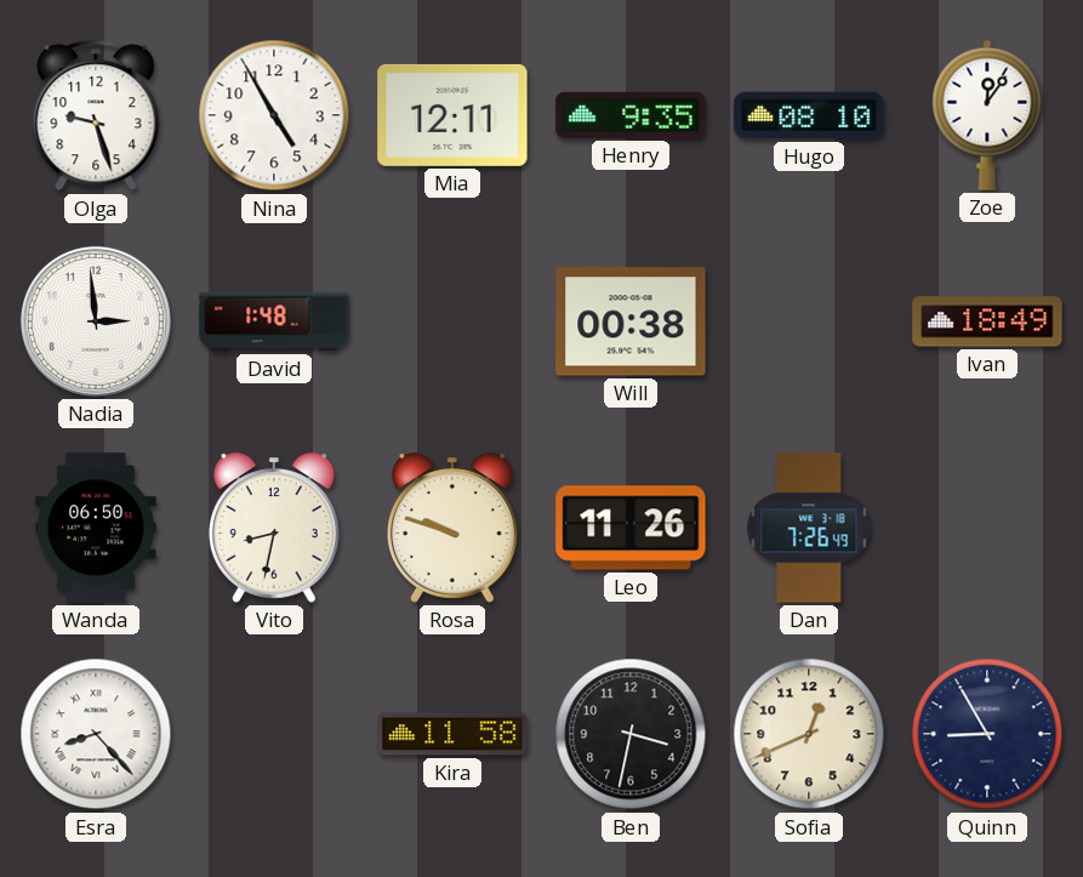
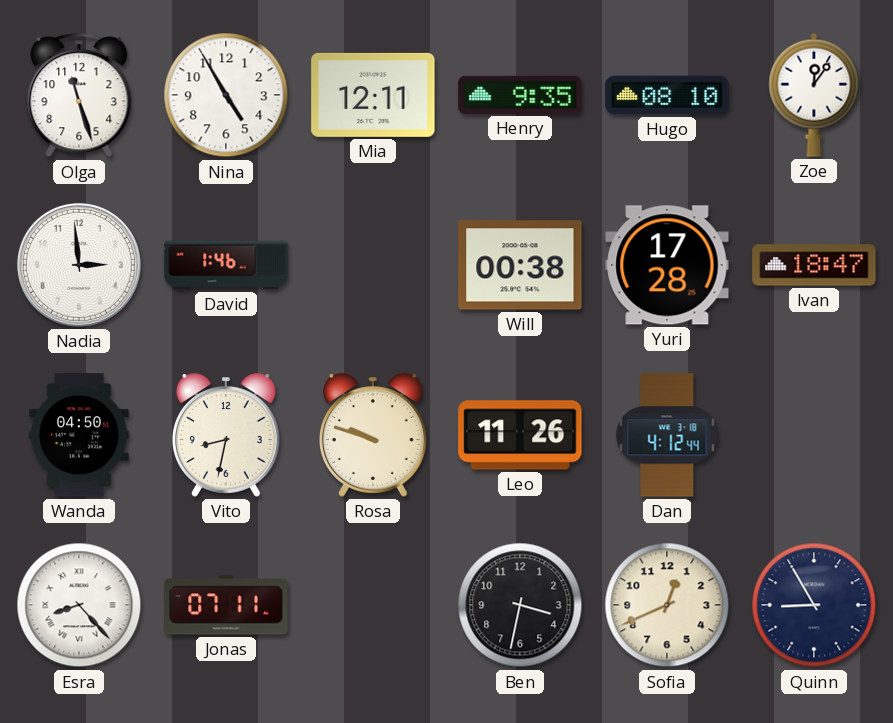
Olga: 9:27 -> 11:27 (79, 95)
David: 1:48 -> 1:46 (226, 265)
Yuri: none -> 17:28 (667, 265)
Ivan: 18:49 -> 18:47 (814, 265)
Wanda: 06:50 -> 04:50 (79, 435)
Dan: 7:26 -> 4:12 (667, 435)
Jonas: none -> 07:11 (226, 605)
Kira: 11:58 -> none (452, 734)
